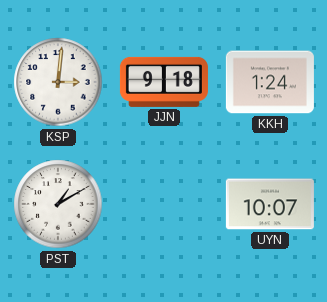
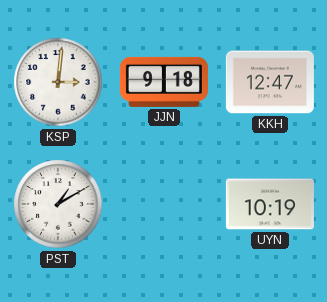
KKH: 1:24 -> 12:47 (270, 82)
UYN: 10:07 -> 10:19 (270, 204)
